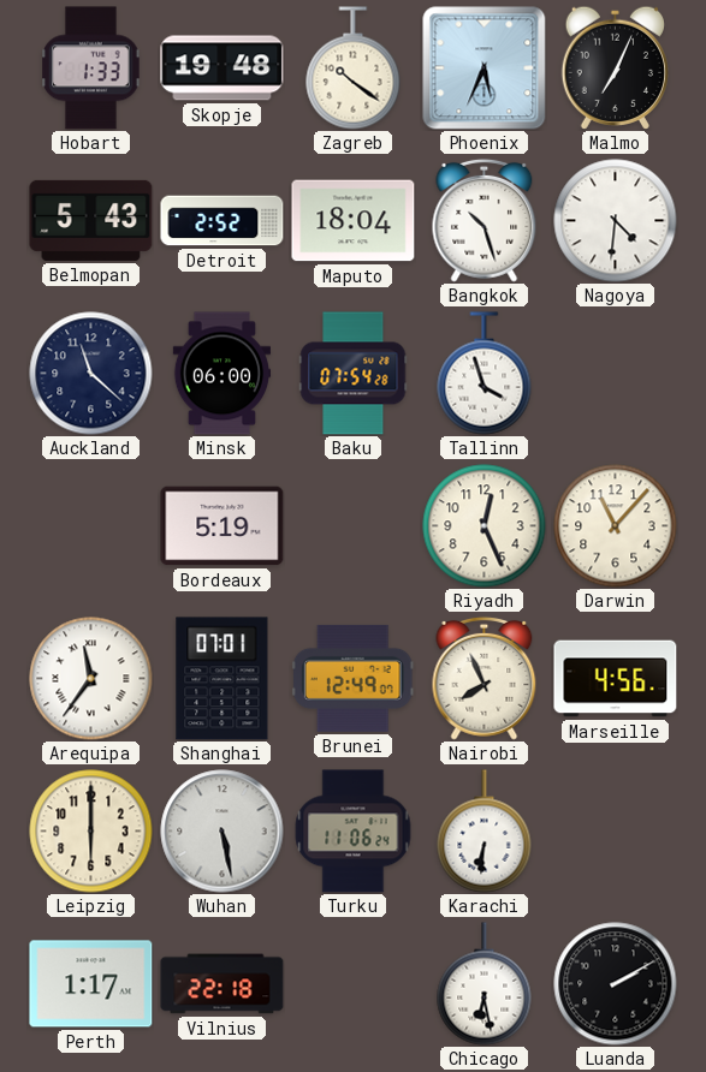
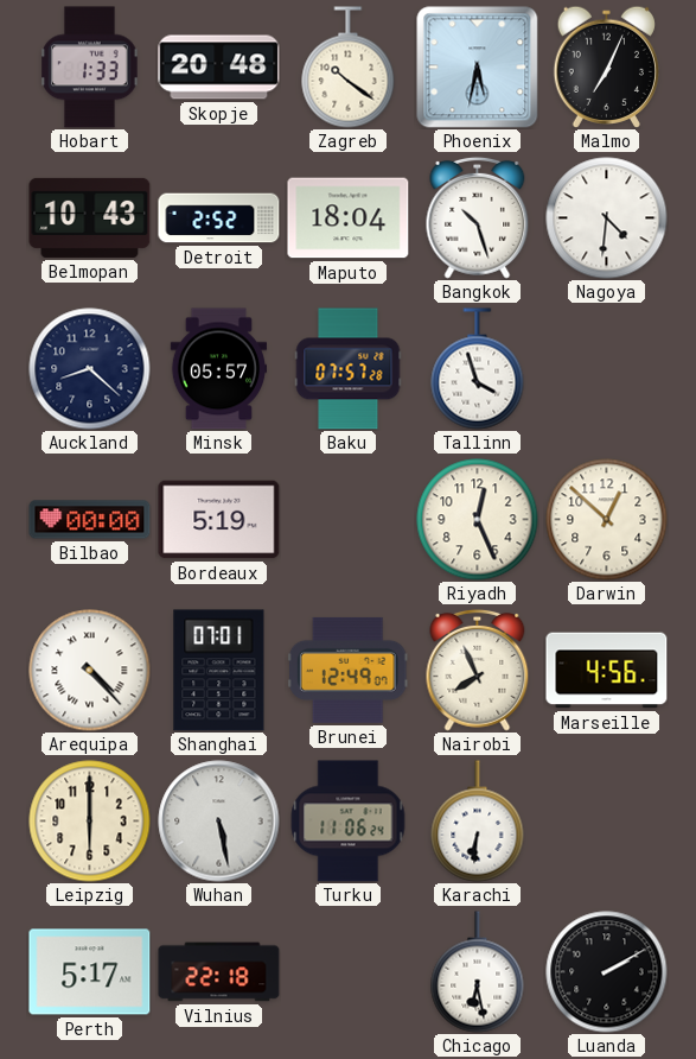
Skopje: 19:48 -> 20:48 (219, 68)
Phoenix: 5:34 -> 5:32 (478, 68)
Belmopan: 5:43 -> 10:43 (90, 217)
Auckland: 11:22 -> 8:22 (90, 369)
Minsk: 06:00 -> 05:57 (219, 369)
Baku: 07:54 -> 07:57 (349, 369)
Bilbao: none -> 00:00 (90, 520)
Darwin: 11:07 -> 12:52 (607, 520)
Arequipa: 11:36 -> 4:23 (90, 671)
Perth: 1:17 -> 5:17 (90, 972)
